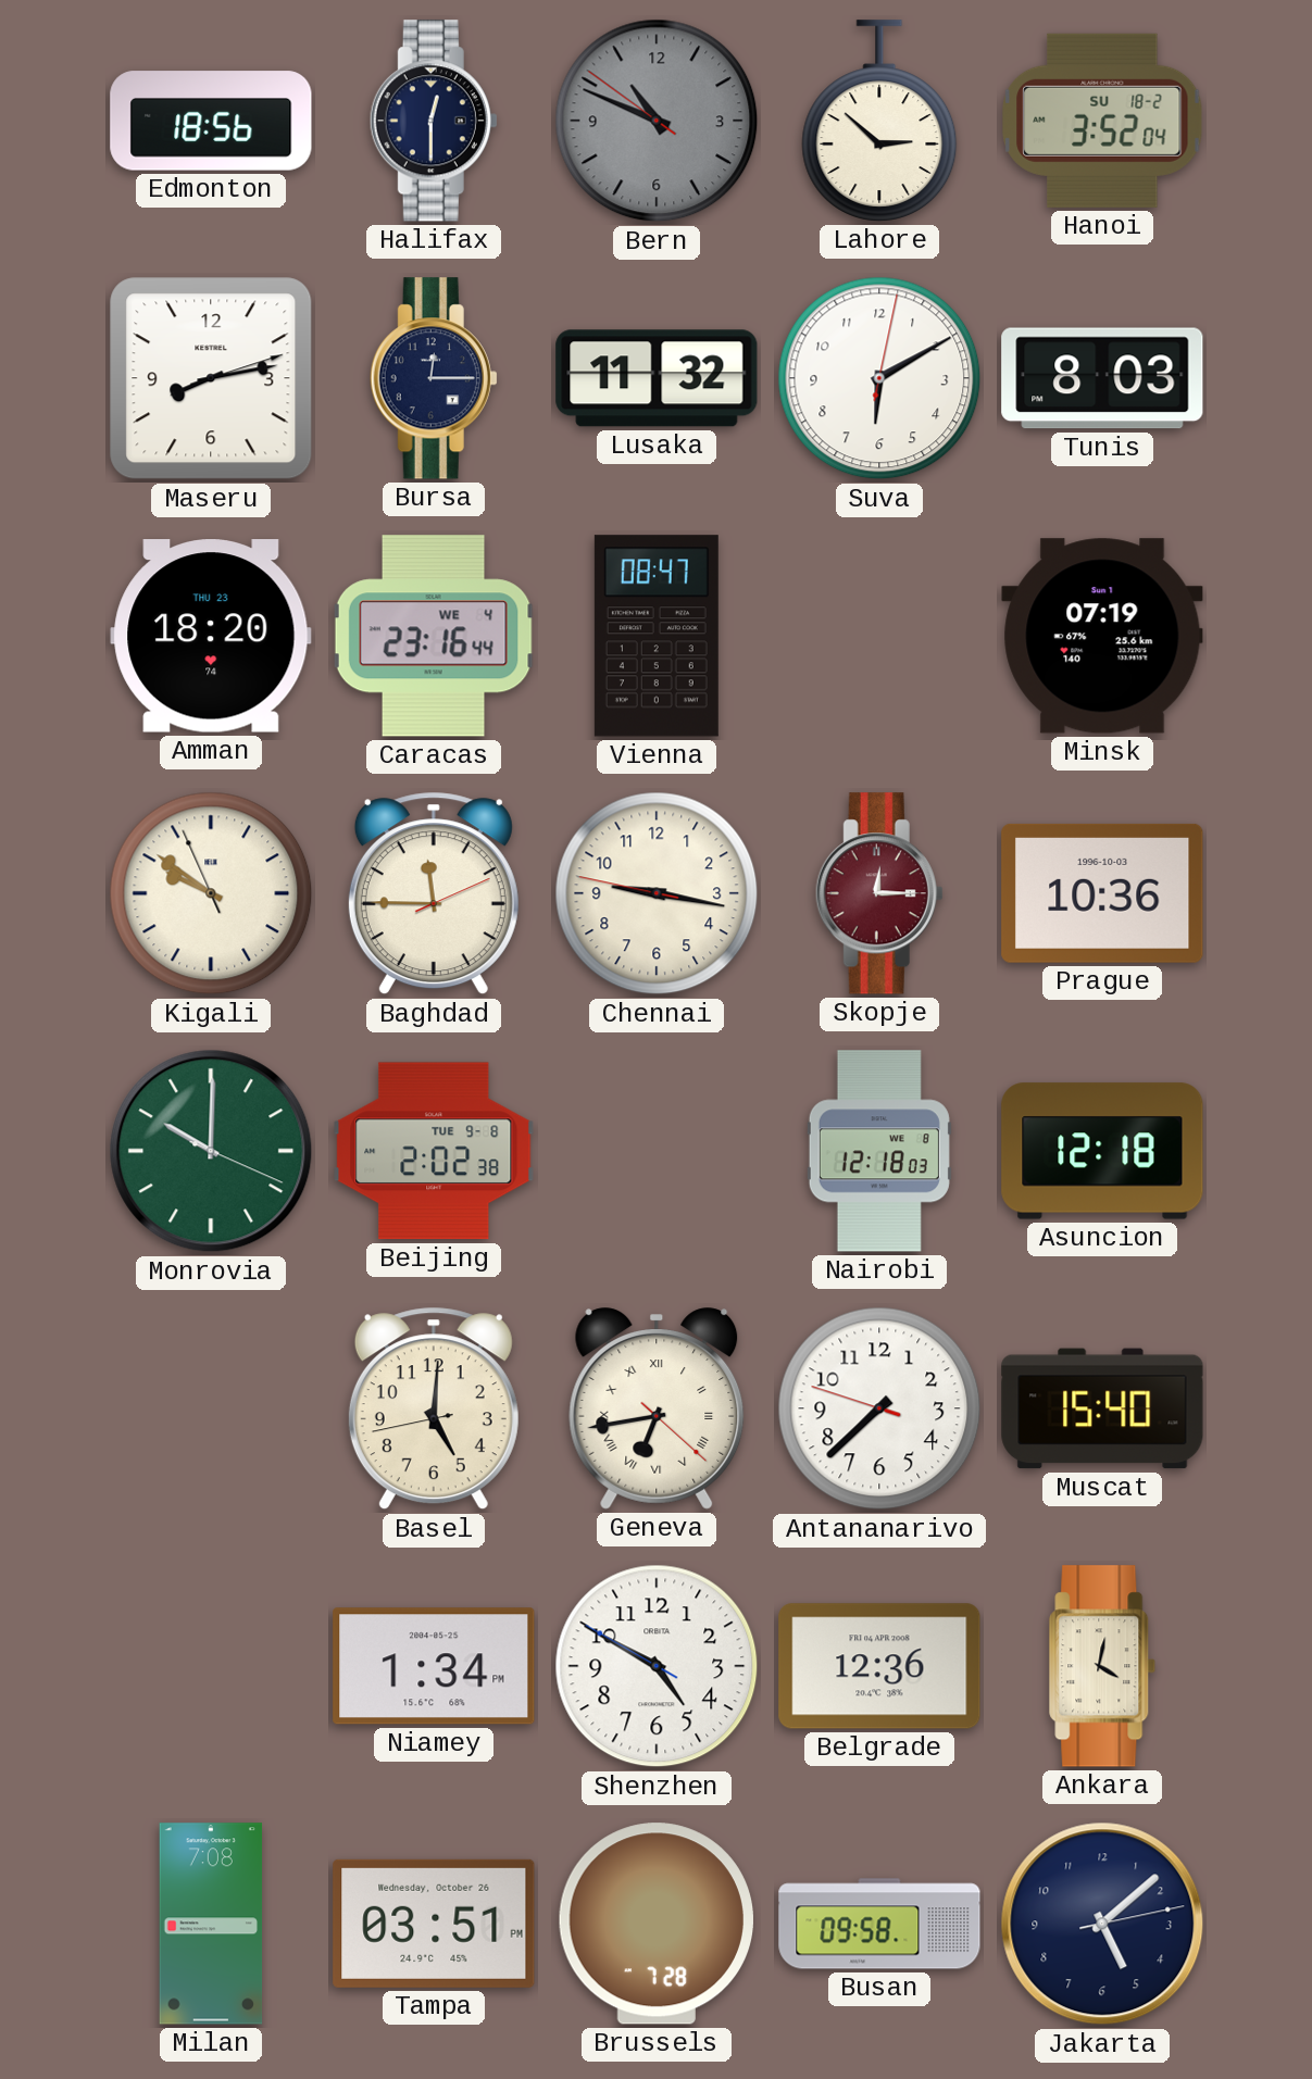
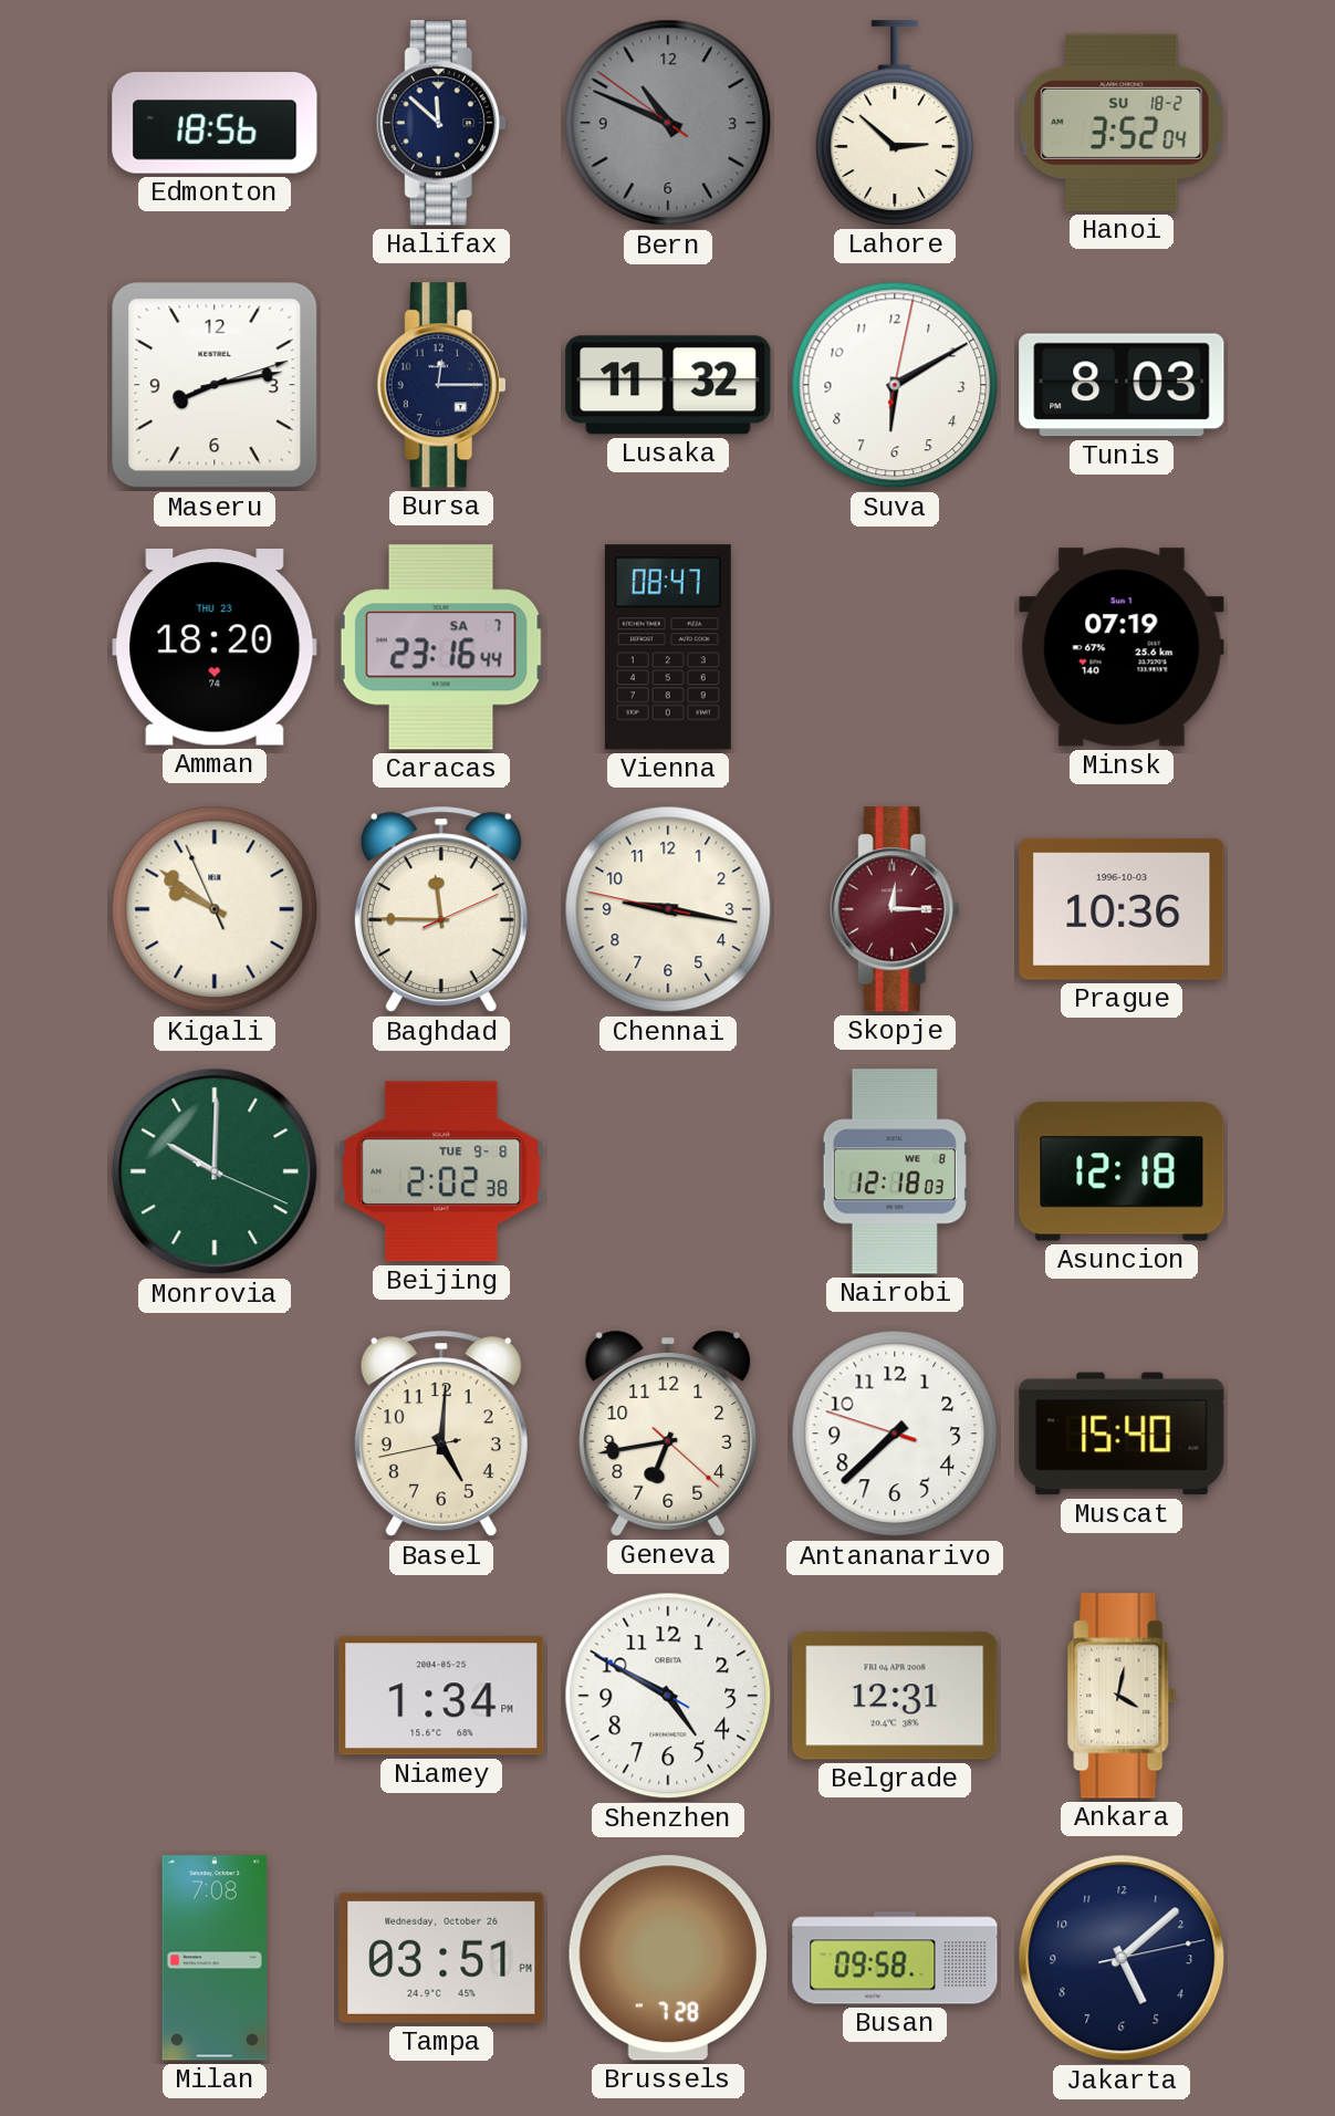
Halifax: 12:30 -> 11:52 (441, 123)
Caracas date: WE 4 -> SA 7 (441, 647)
Geneva numerals: Roman -> Arabic (668, 1434)
Belgrade: 12:36 -> 12:31 (895, 1696)
